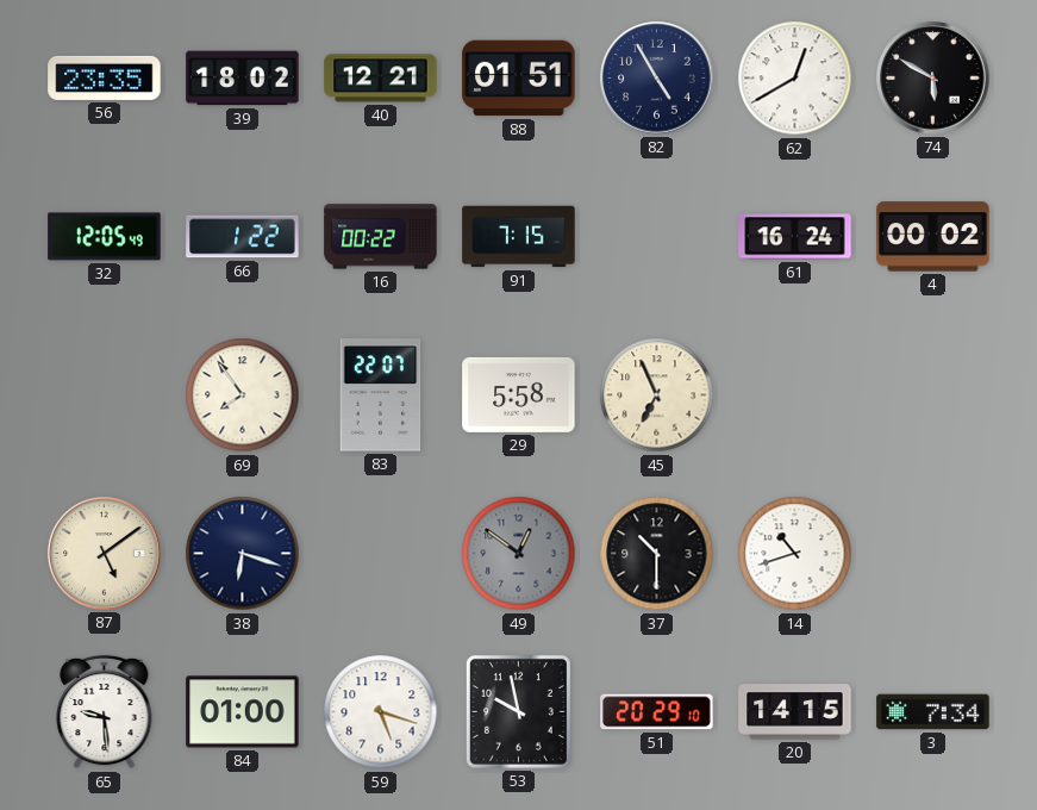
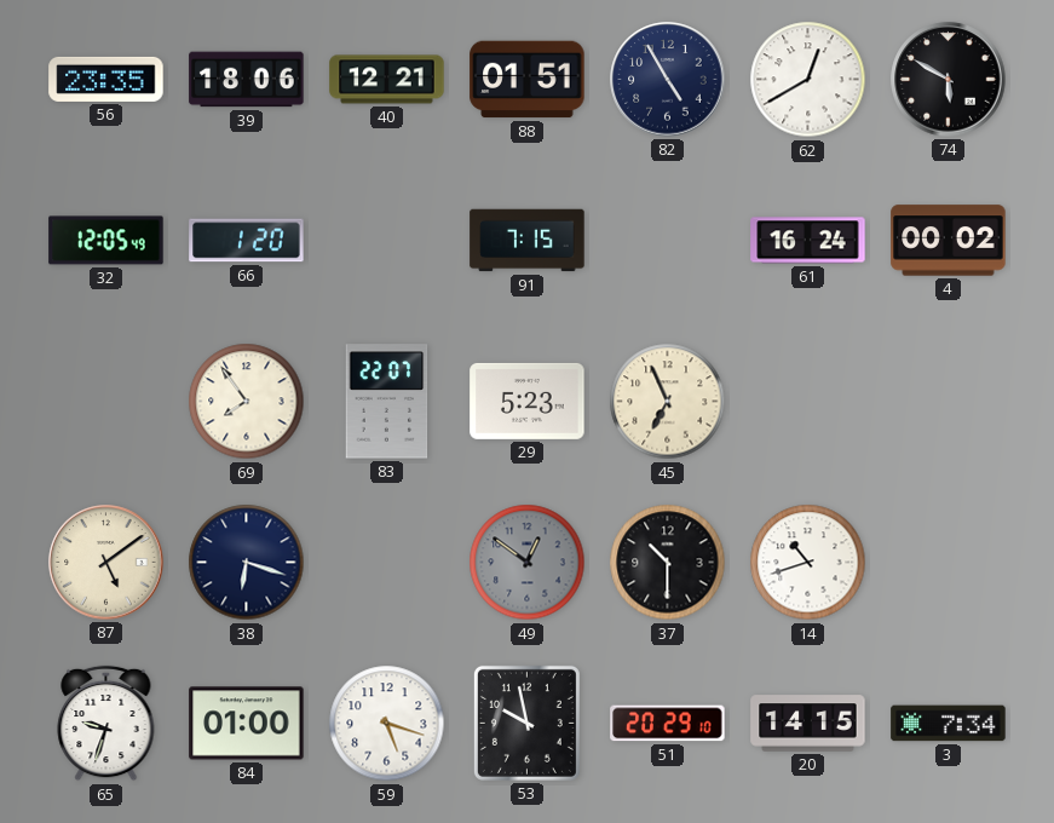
39: 18:02 -> 18:06 (247, 80)
66: 1:22 -> 1:20 (247, 241)
16: 00:22 -> none (381, 237)
29: 5:58 -> 5:23 (528, 401)
65: 9:29 -> 9:33 (106, 724)
